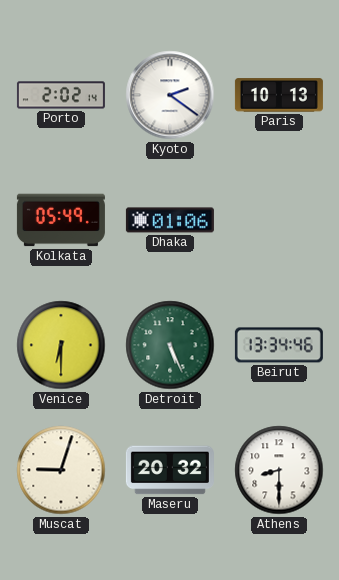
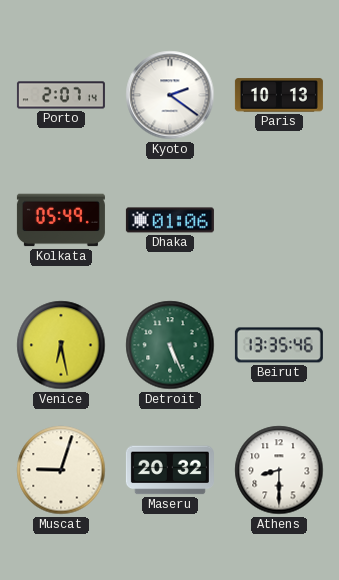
Porto: 2:02 -> 2:07 (61, 95)
Venice: 6:30 -> 6:28 (61, 345)
Beirut: 13:34 -> 13:35 (279, 345)
